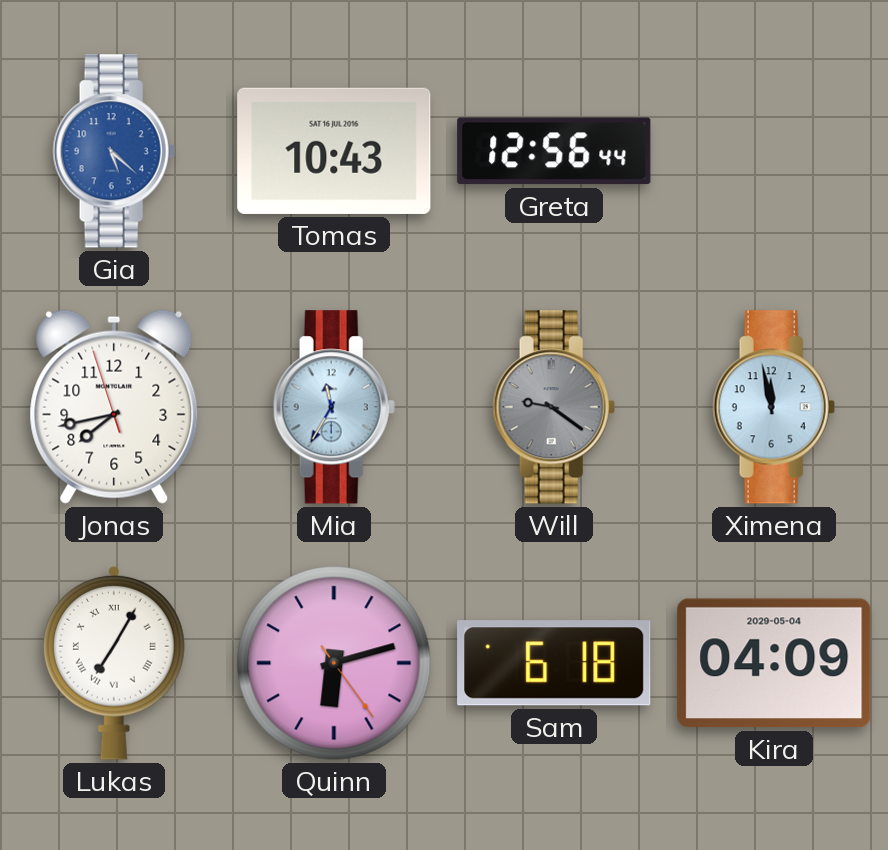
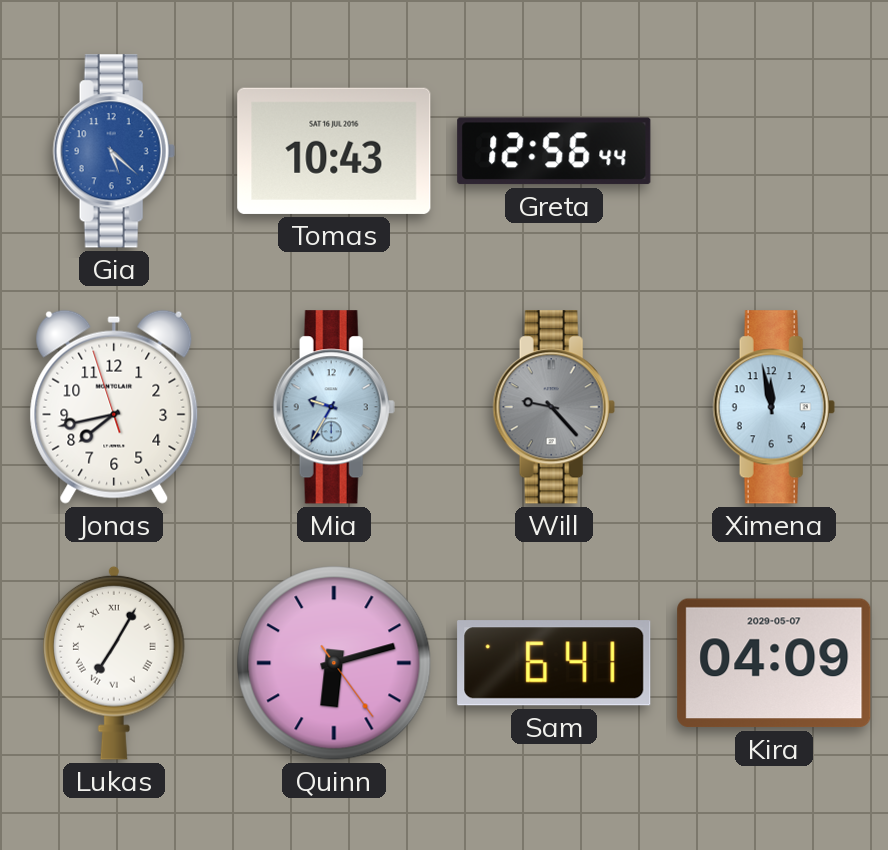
Mia: 11:35 -> 9:35 (334, 407)
Will: 9:21 -> 9:23 (554, 407)
Sam: 6:18 -> 6:41 (554, 663)
Kira date: 2029-05-04 -> 2029-05-07 (774, 663)
